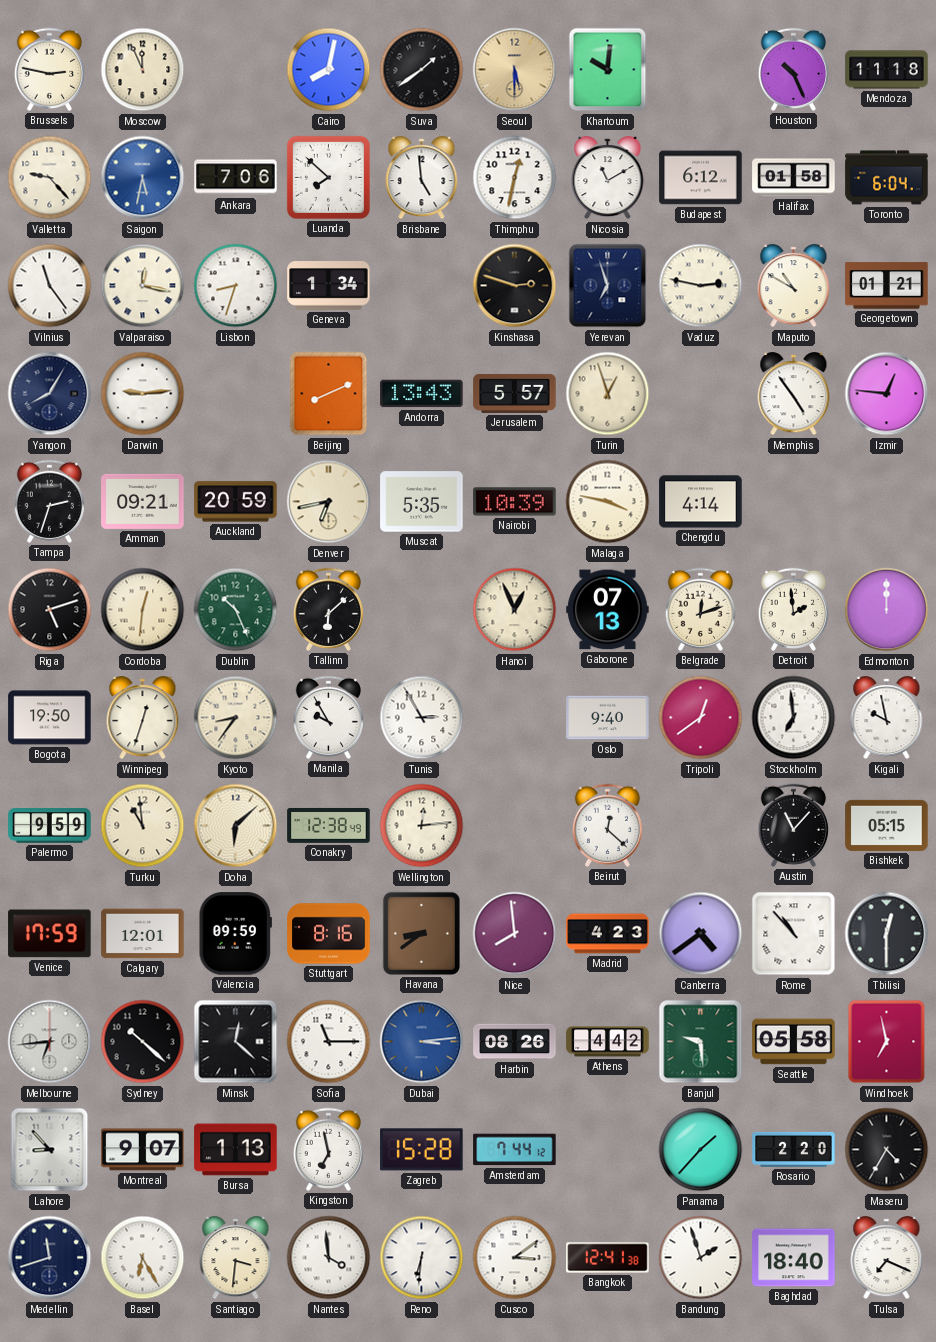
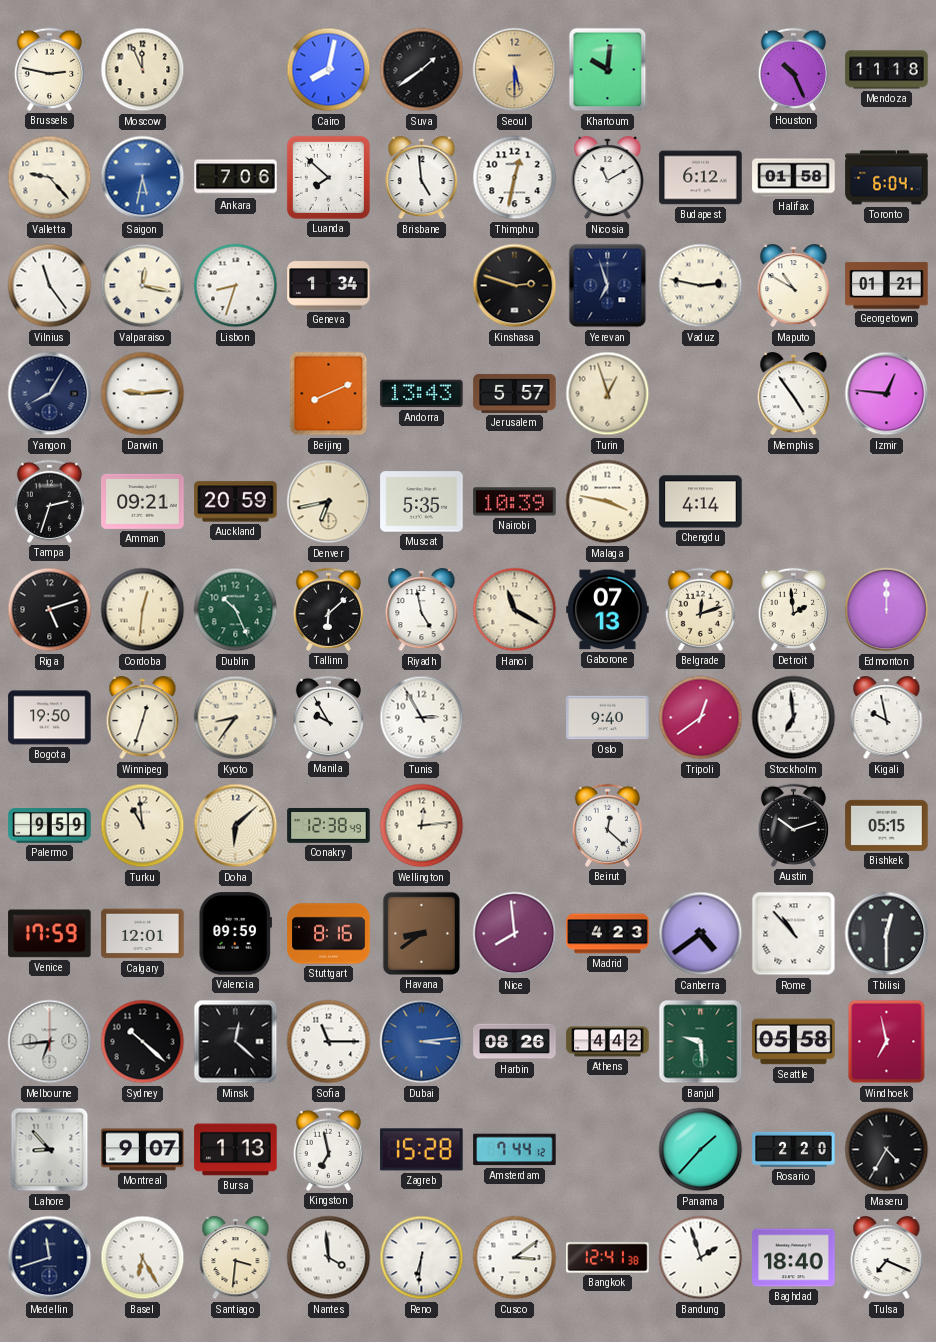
Riyadh: none -> 4:58 (422, 610)
Hanoi: 12:56 -> 11:20 (515, 610)
Austin: 11:07 -> 10:12 (793, 825)
